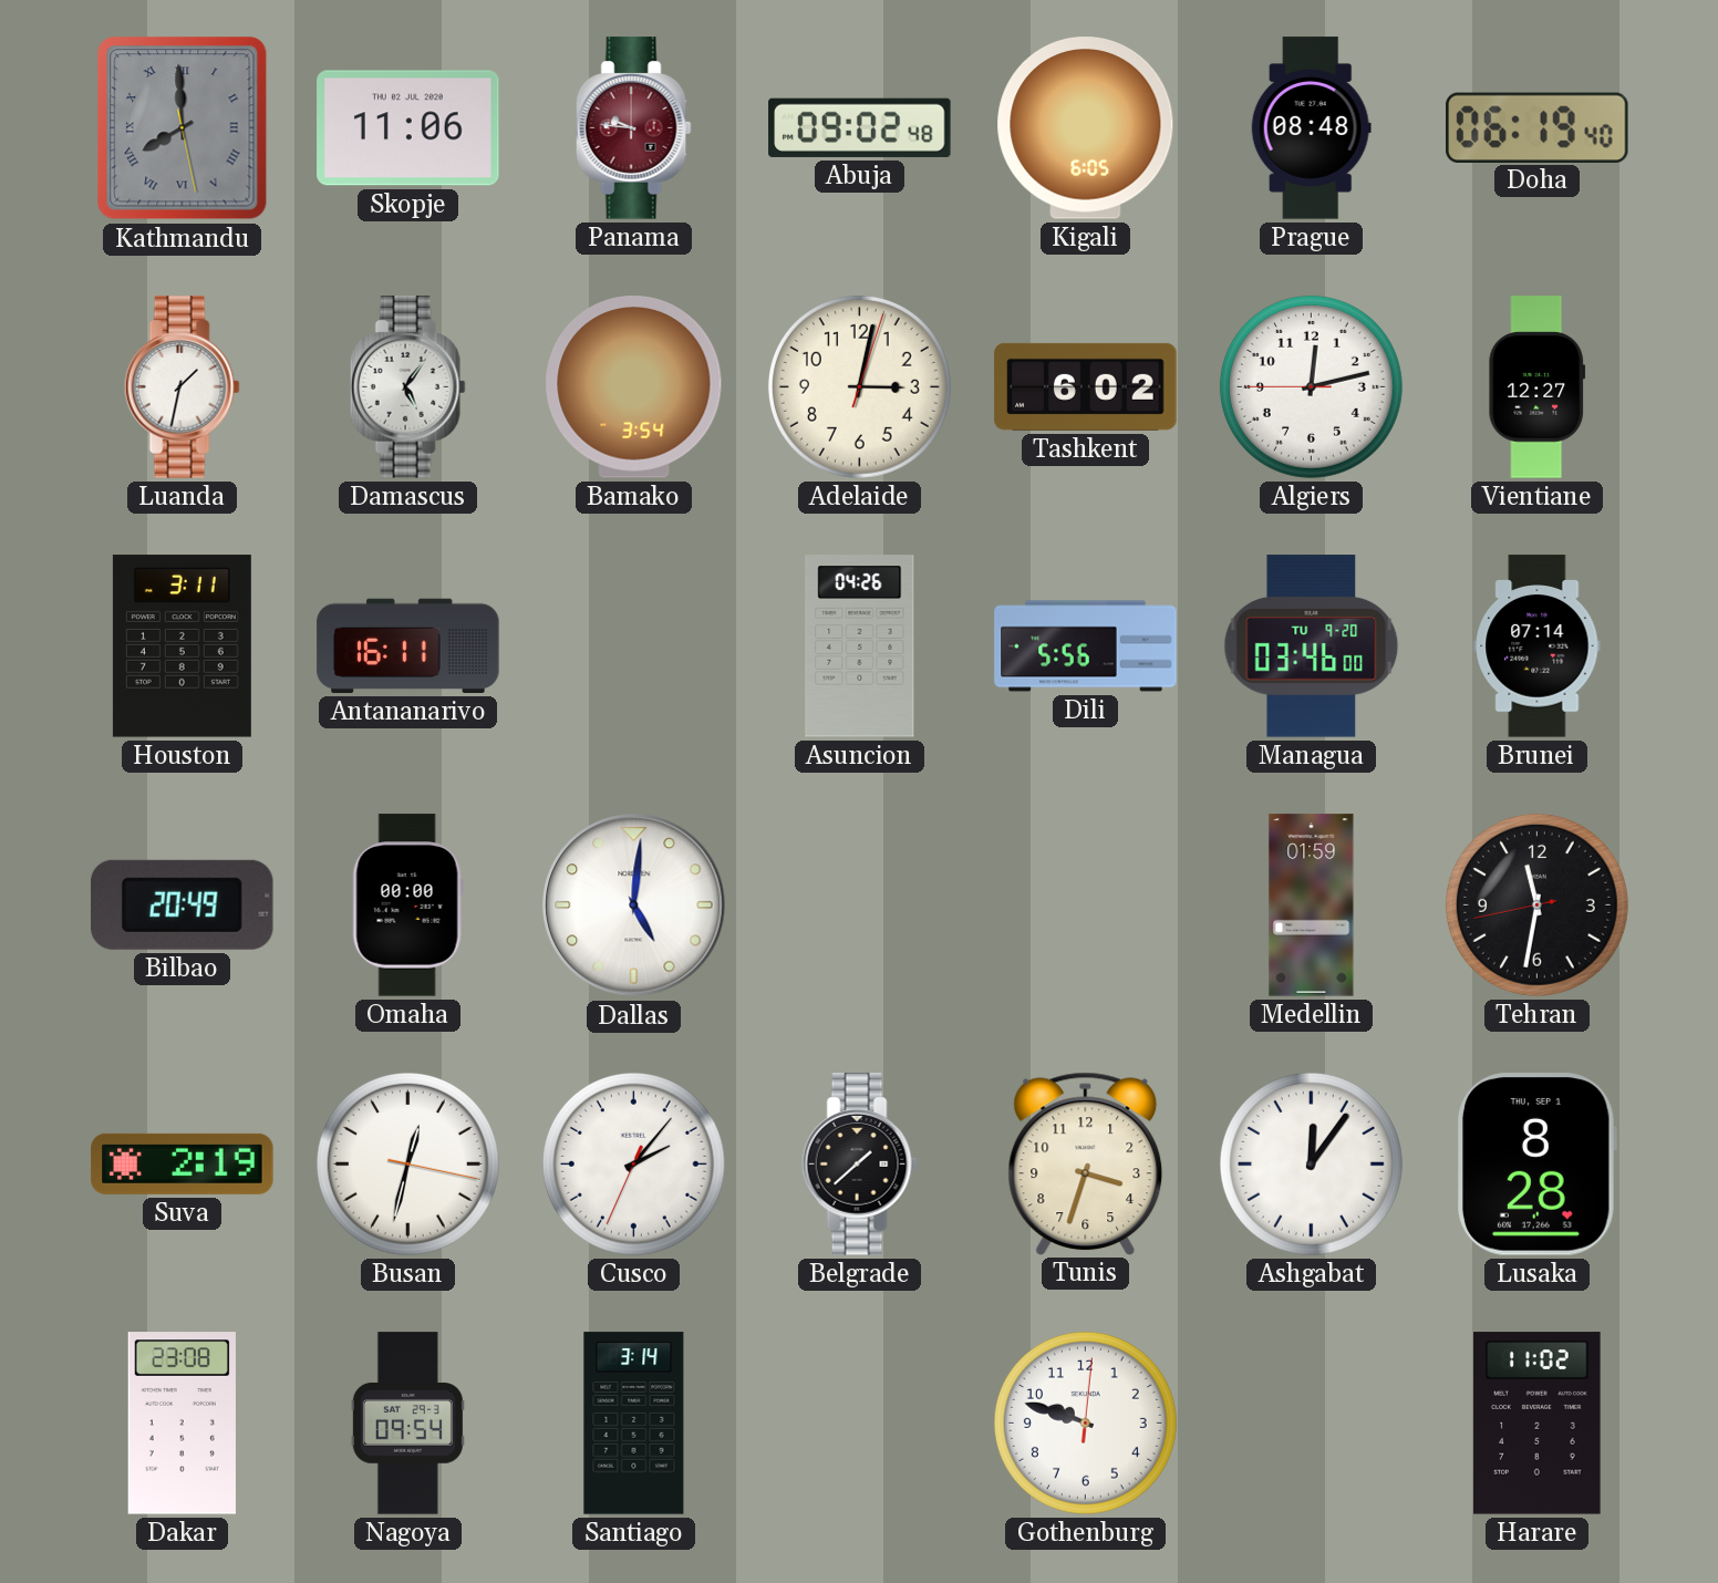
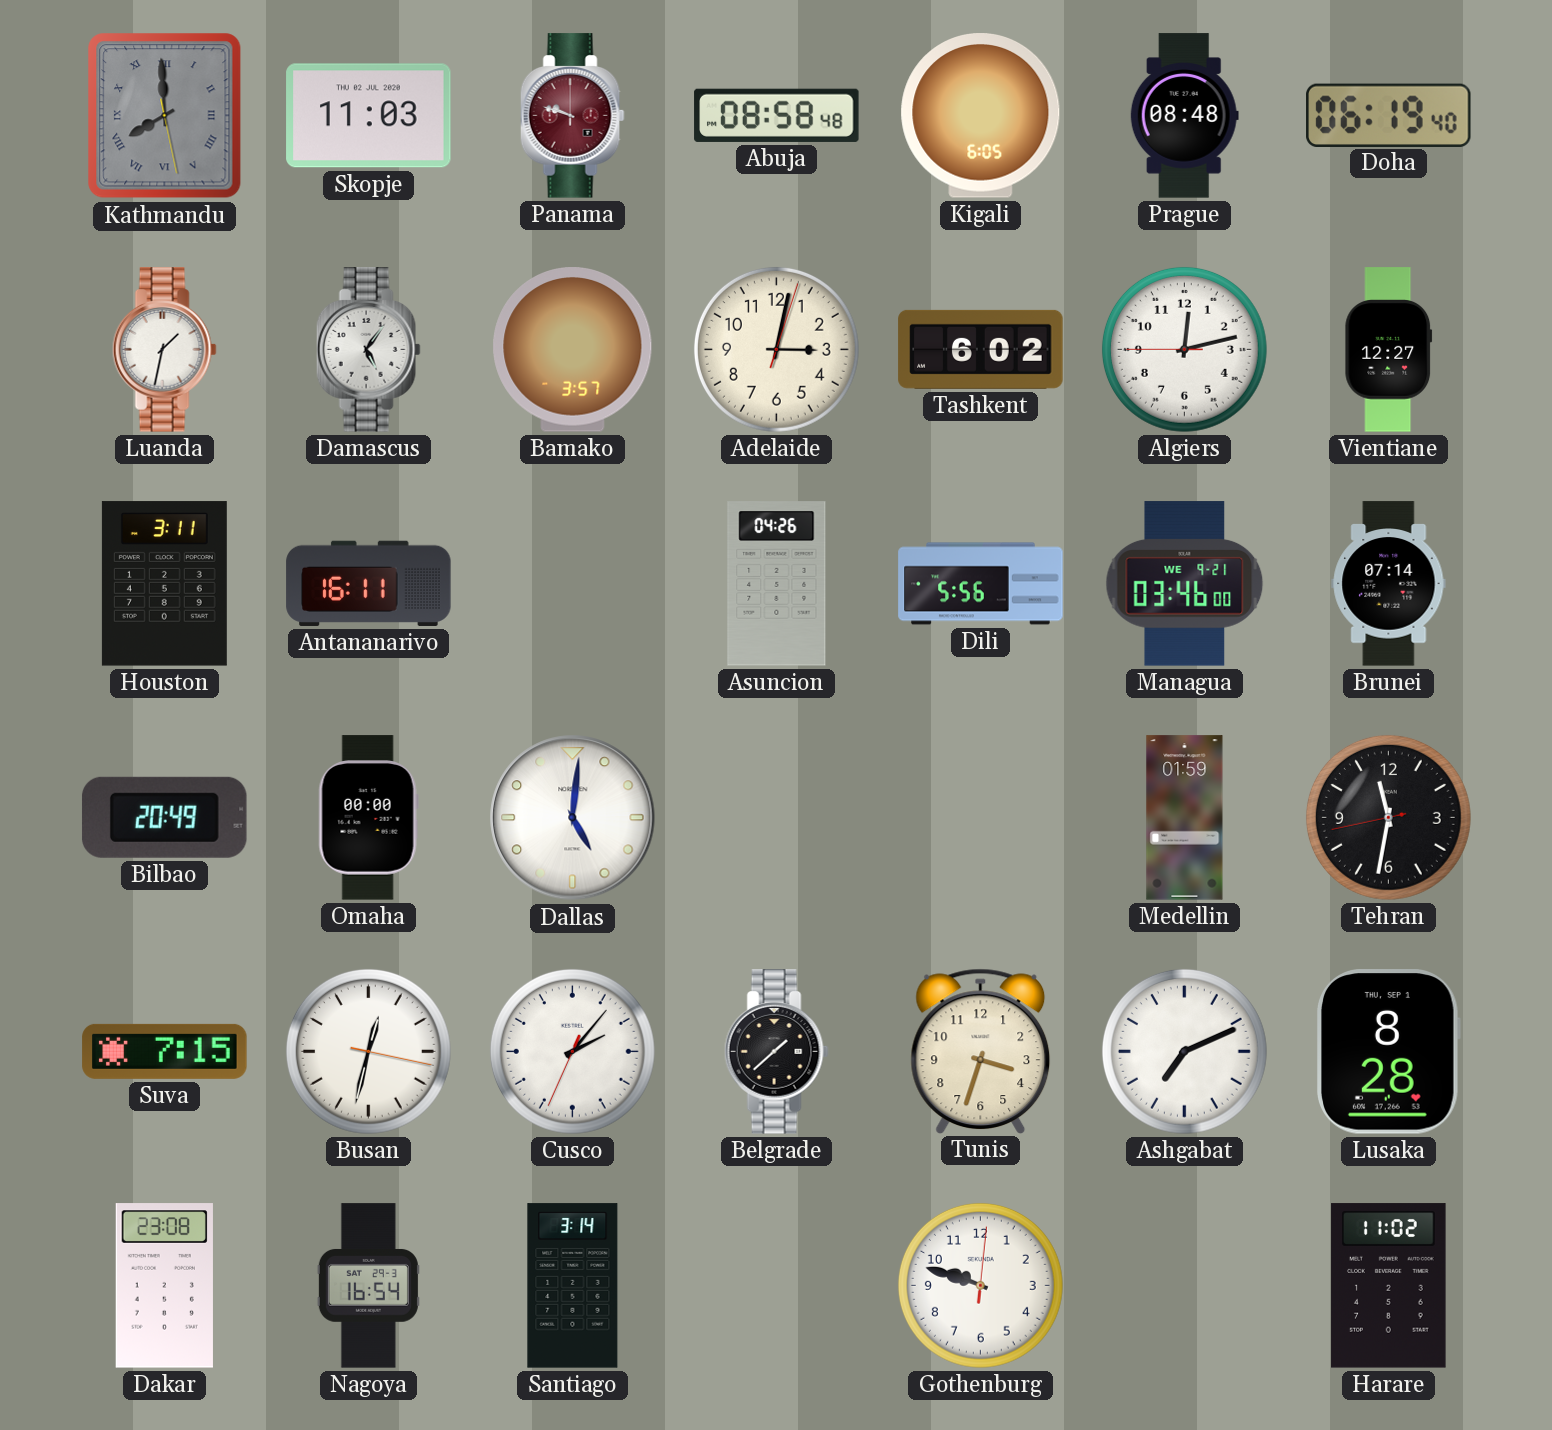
Skopje: 11:06 -> 11:03 (369, 116)
Panama: 9:46 -> 9:48 (572, 116)
Abuja: 09:02 -> 08:58 (777, 115)
Bamako: 3:54 -> 3:57 (573, 350)
Managua date: TU 9-20 -> WE 9-21 (1185, 584)
Suva: 2:19 -> 7:15 (165, 1051)
Ashgabat: 12:06 -> 7:11 (1184, 1051)
Nagoya: 09:54 -> 16:54 (368, 1286)
